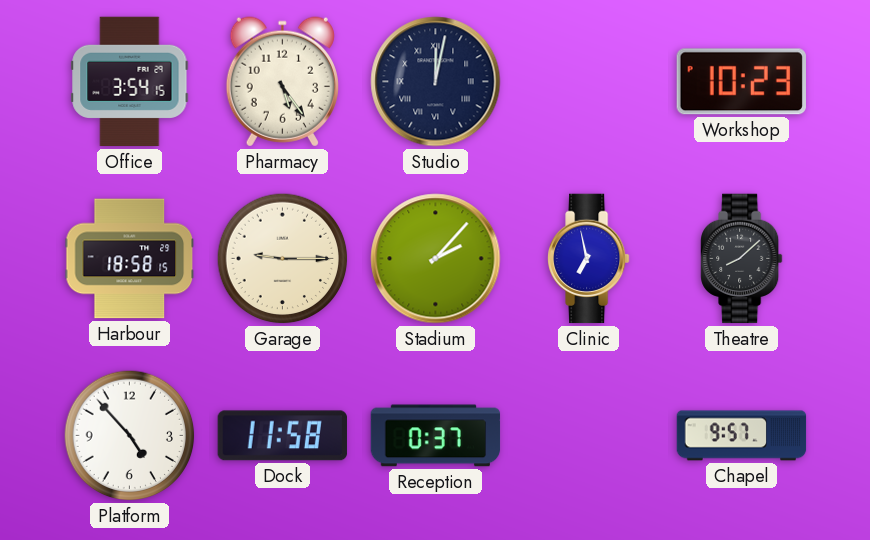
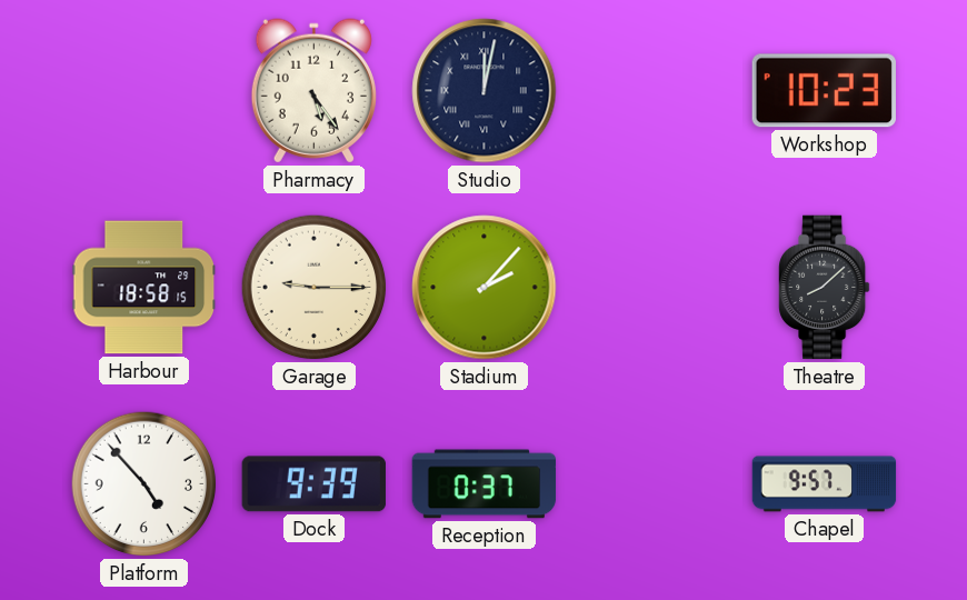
Office: 3:54 -> none (130, 82)
Clinic: 6:58 -> none (589, 259)
Dock: 11:58 -> 9:39 (313, 484)
